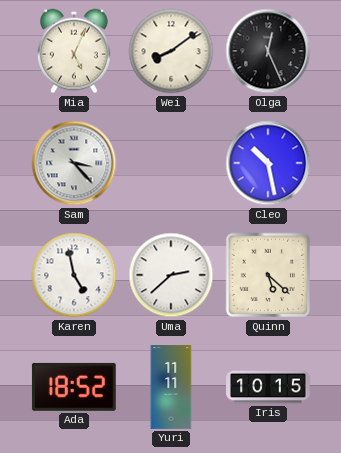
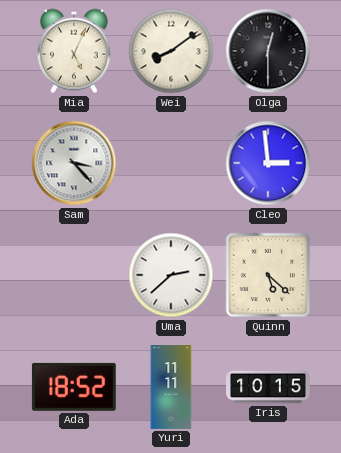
Olga: 12:26 -> 12:30 (268, 51)
Cleo: 10:28 -> 2:59 (268, 163)
Karen: 4:58 -> none (74, 275)
